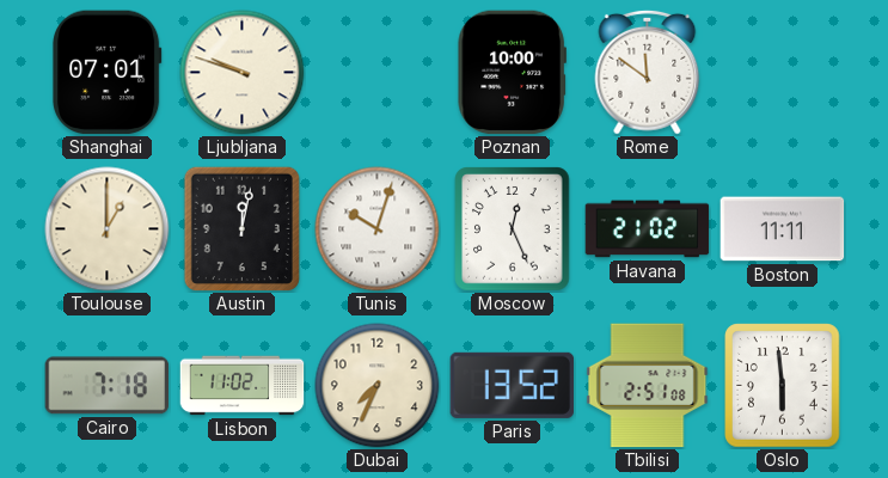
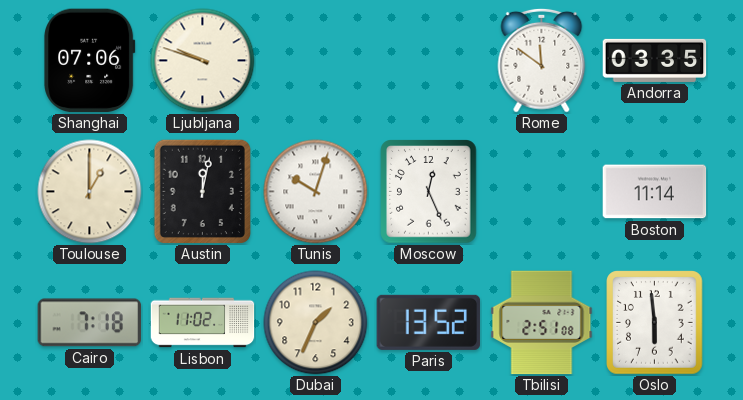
Shanghai: 07:01 -> 07:06 (90, 61)
Poznan: 10:00 -> none (512, 73)
Andorra: none -> 03:35 (655, 60)
Havana: 21:02 -> none (648, 229)
Boston: 11:11 -> 11:14 (655, 192)
Dubai: 7:34 -> 1:34 (316, 323)
